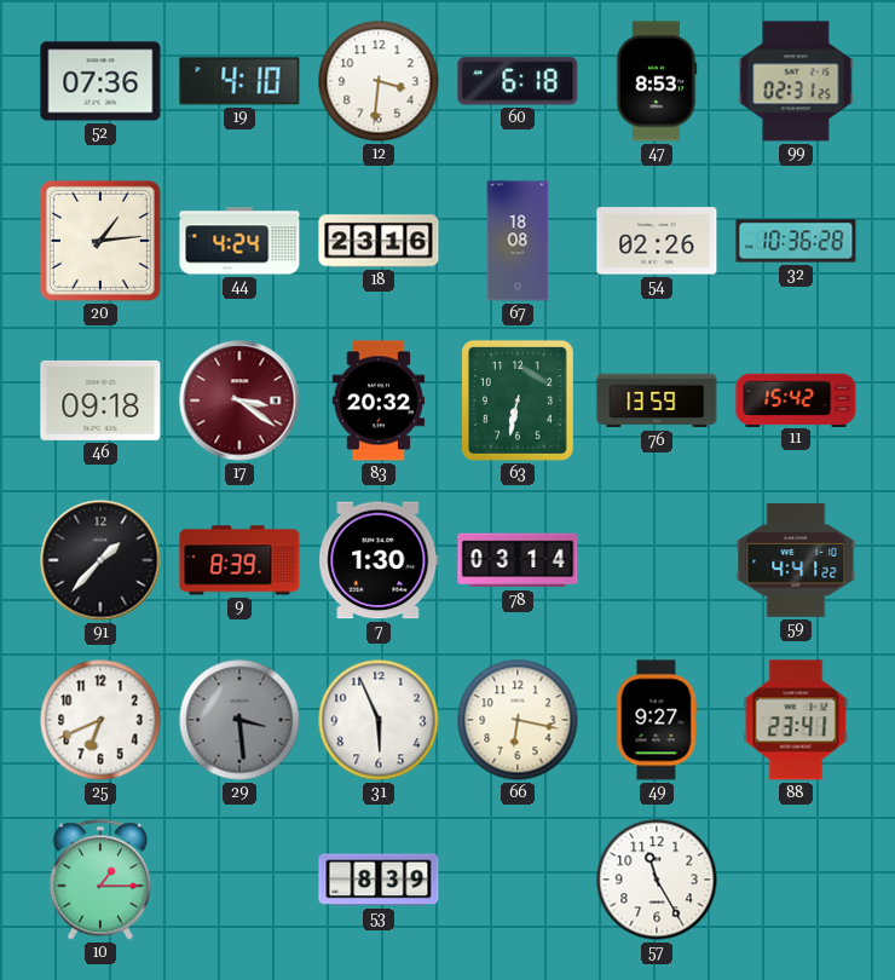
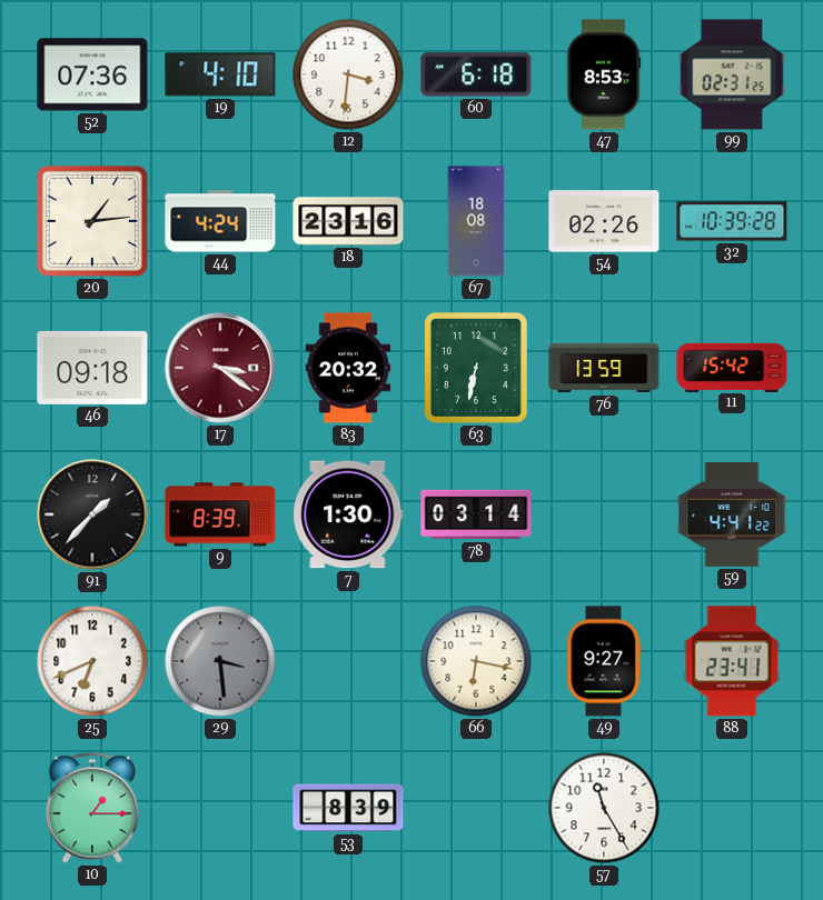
32: 10:36 -> 10:39 (732, 221)
31: 5:56 -> none (379, 720)
